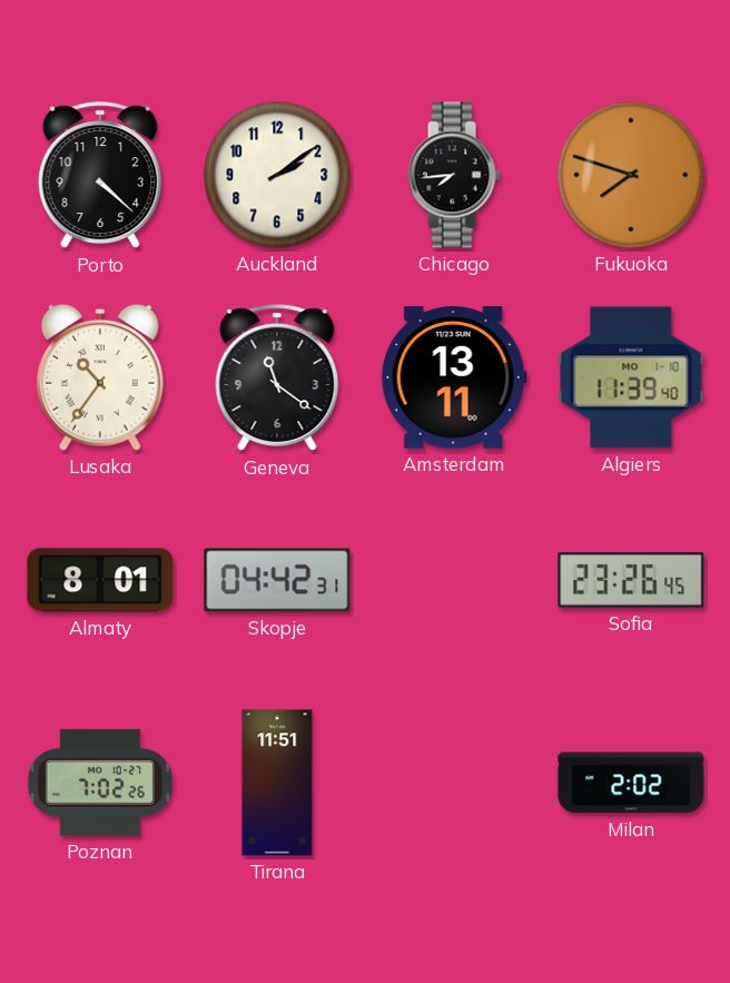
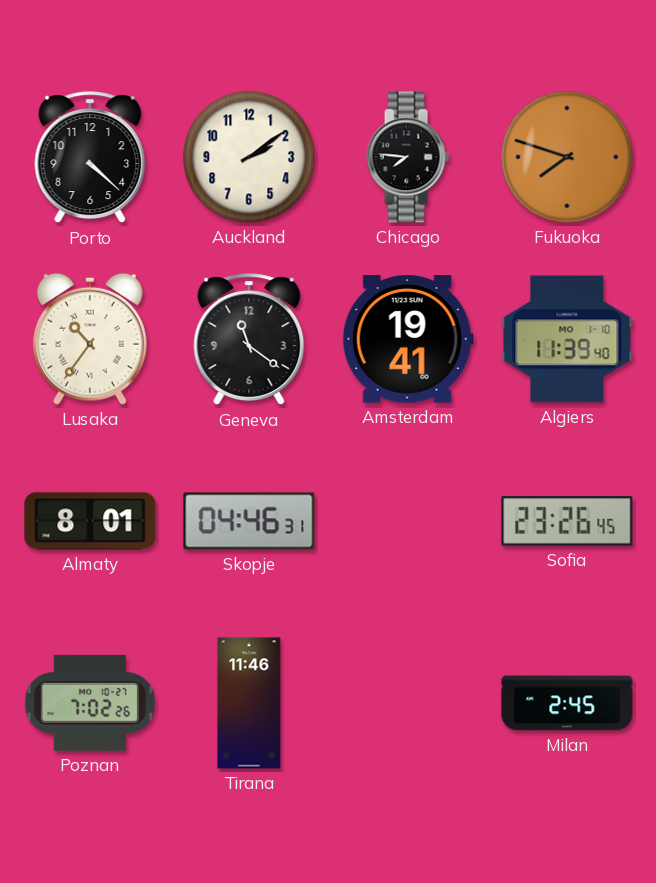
Chicago: 7:44 -> 7:46 (408, 157)
Amsterdam: 13:11 -> 19:41 (408, 339)
Skopje: 04:42 -> 04:46 (249, 521)
Tirana: 11:51 -> 11:46 (249, 703)
Milan: 2:02 -> 2:45 (567, 703)
